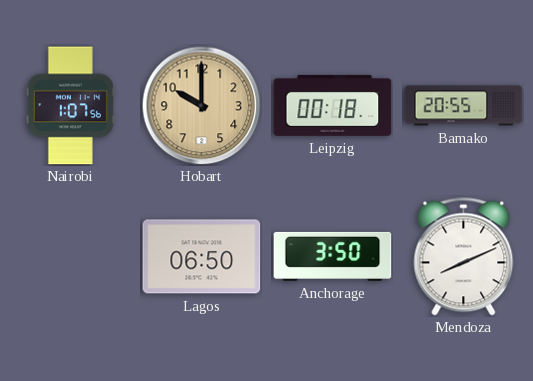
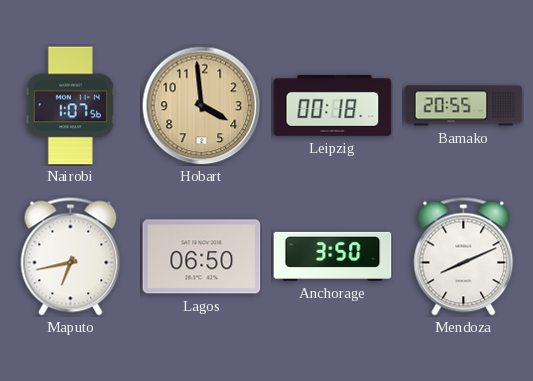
Hobart: 10:00 -> 3:59 (202, 106)
Maputo: none -> 6:43 (71, 257)
